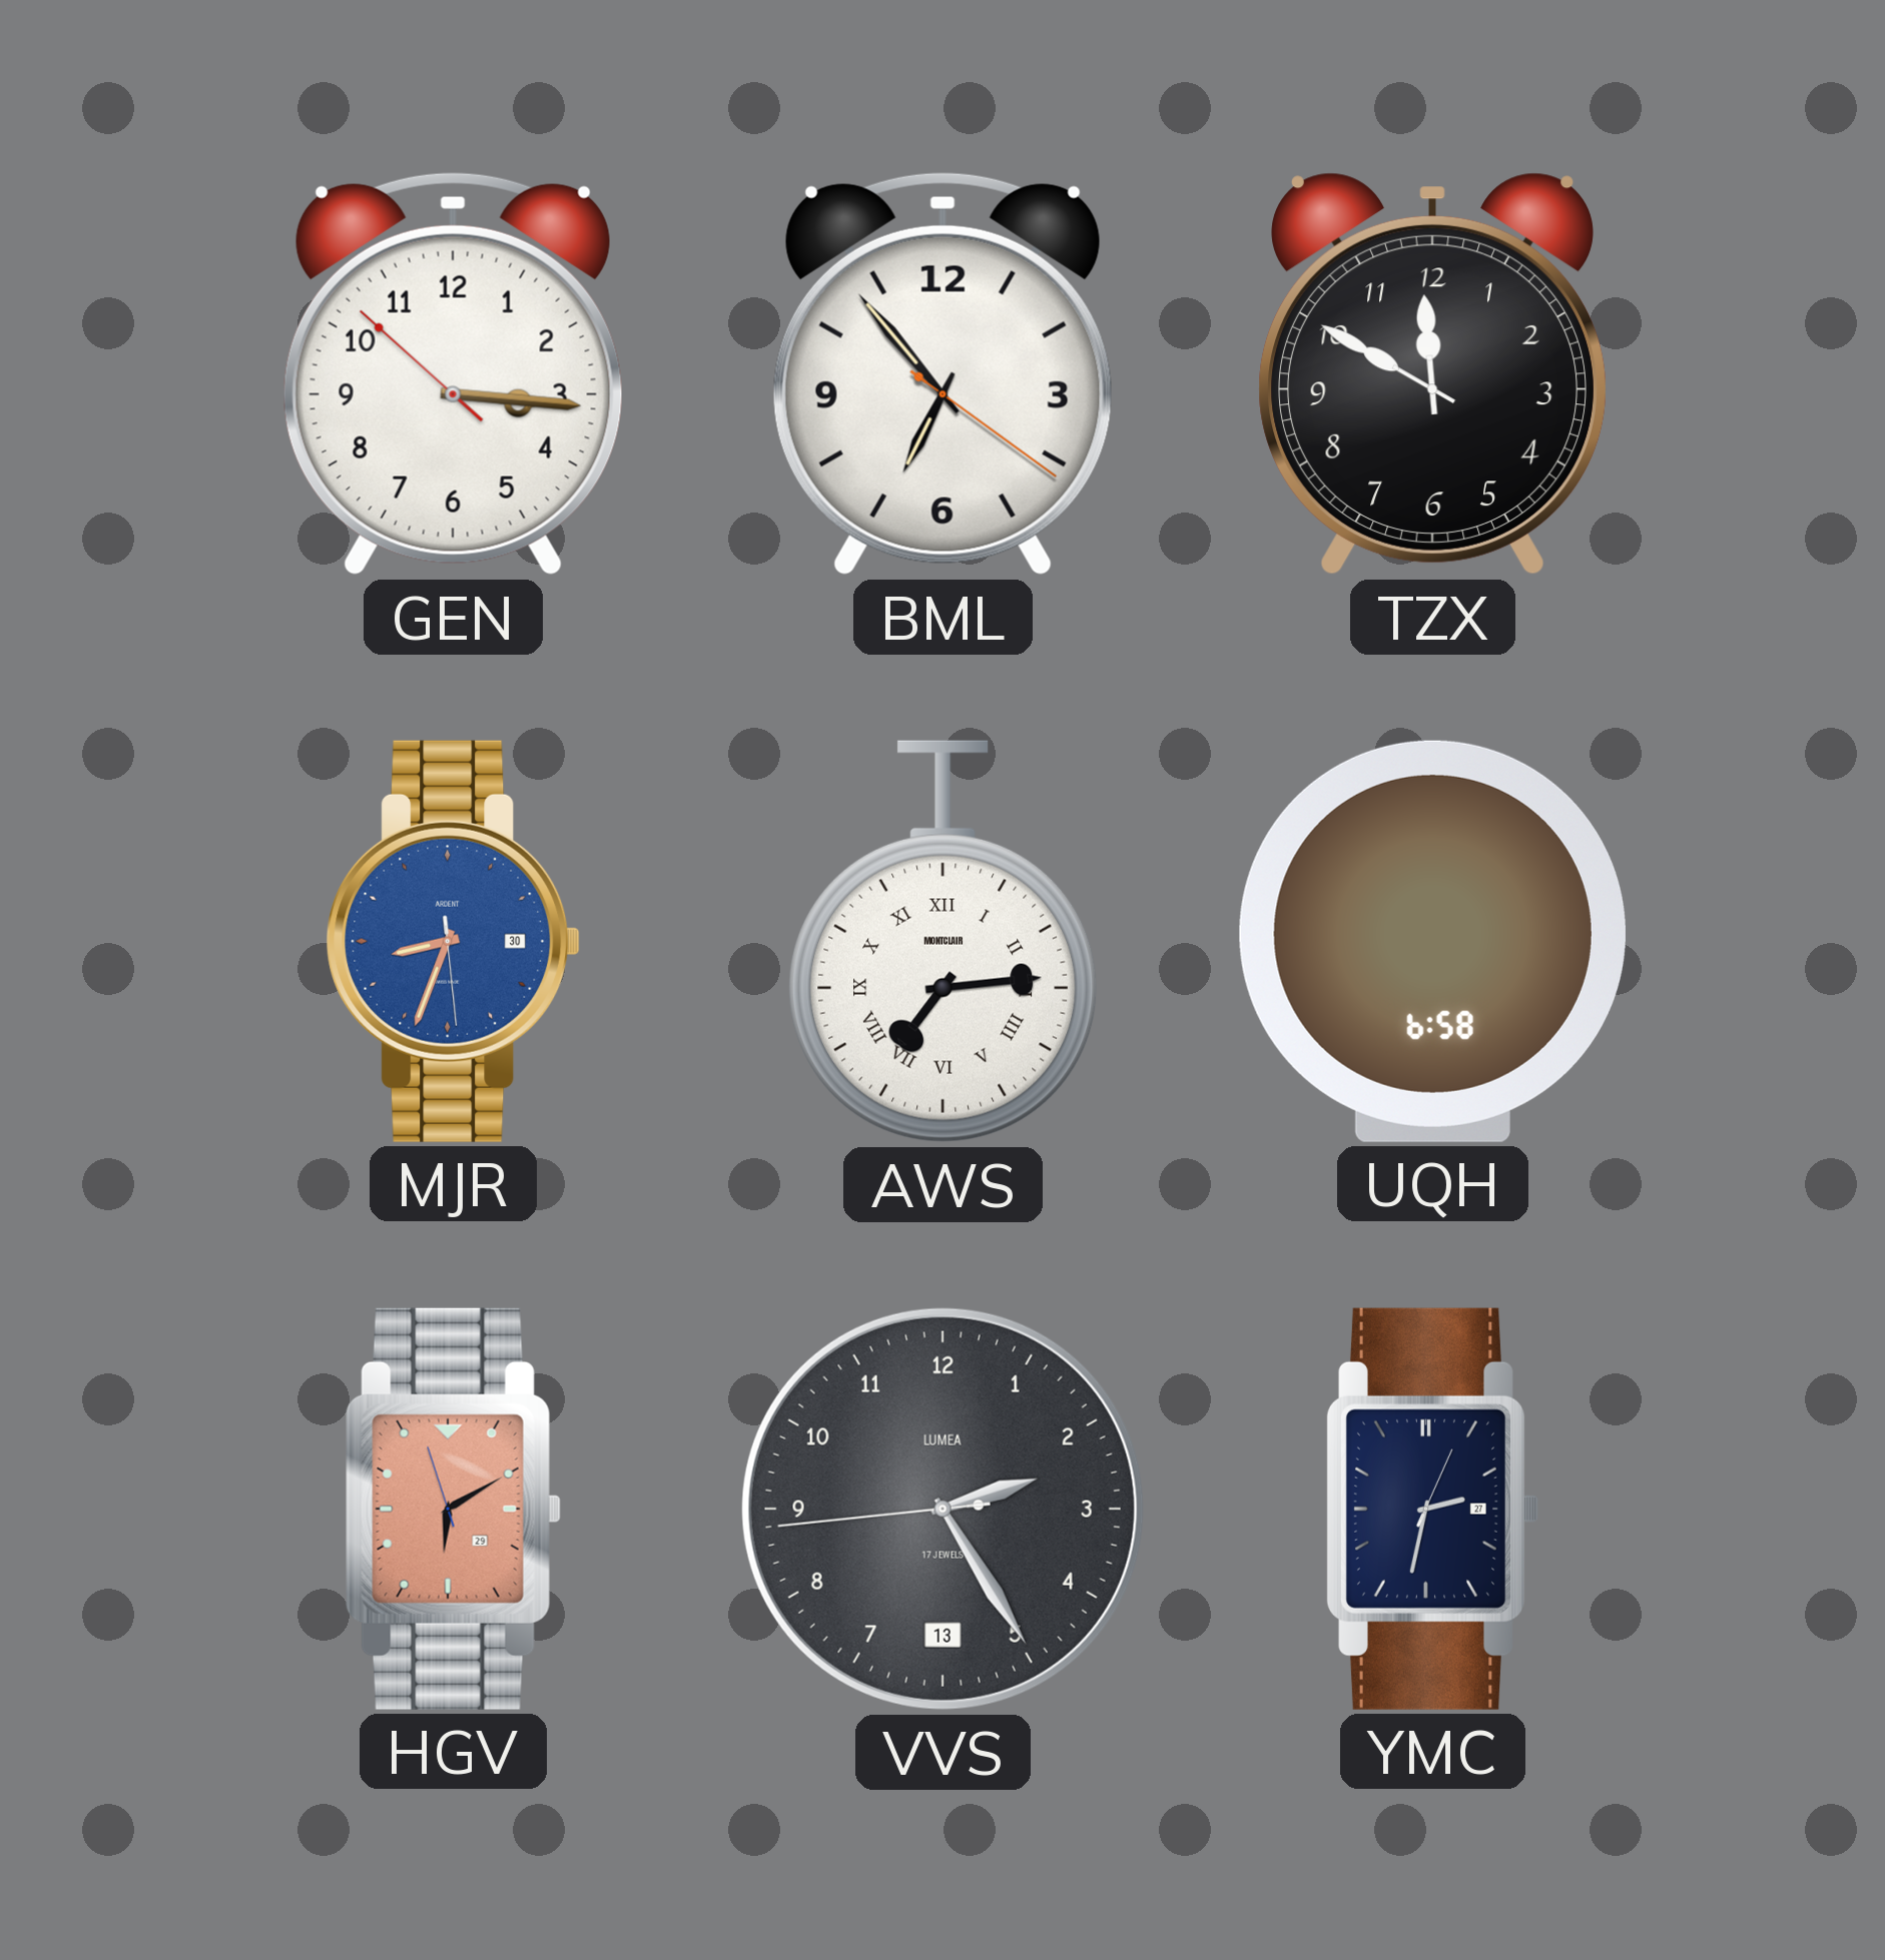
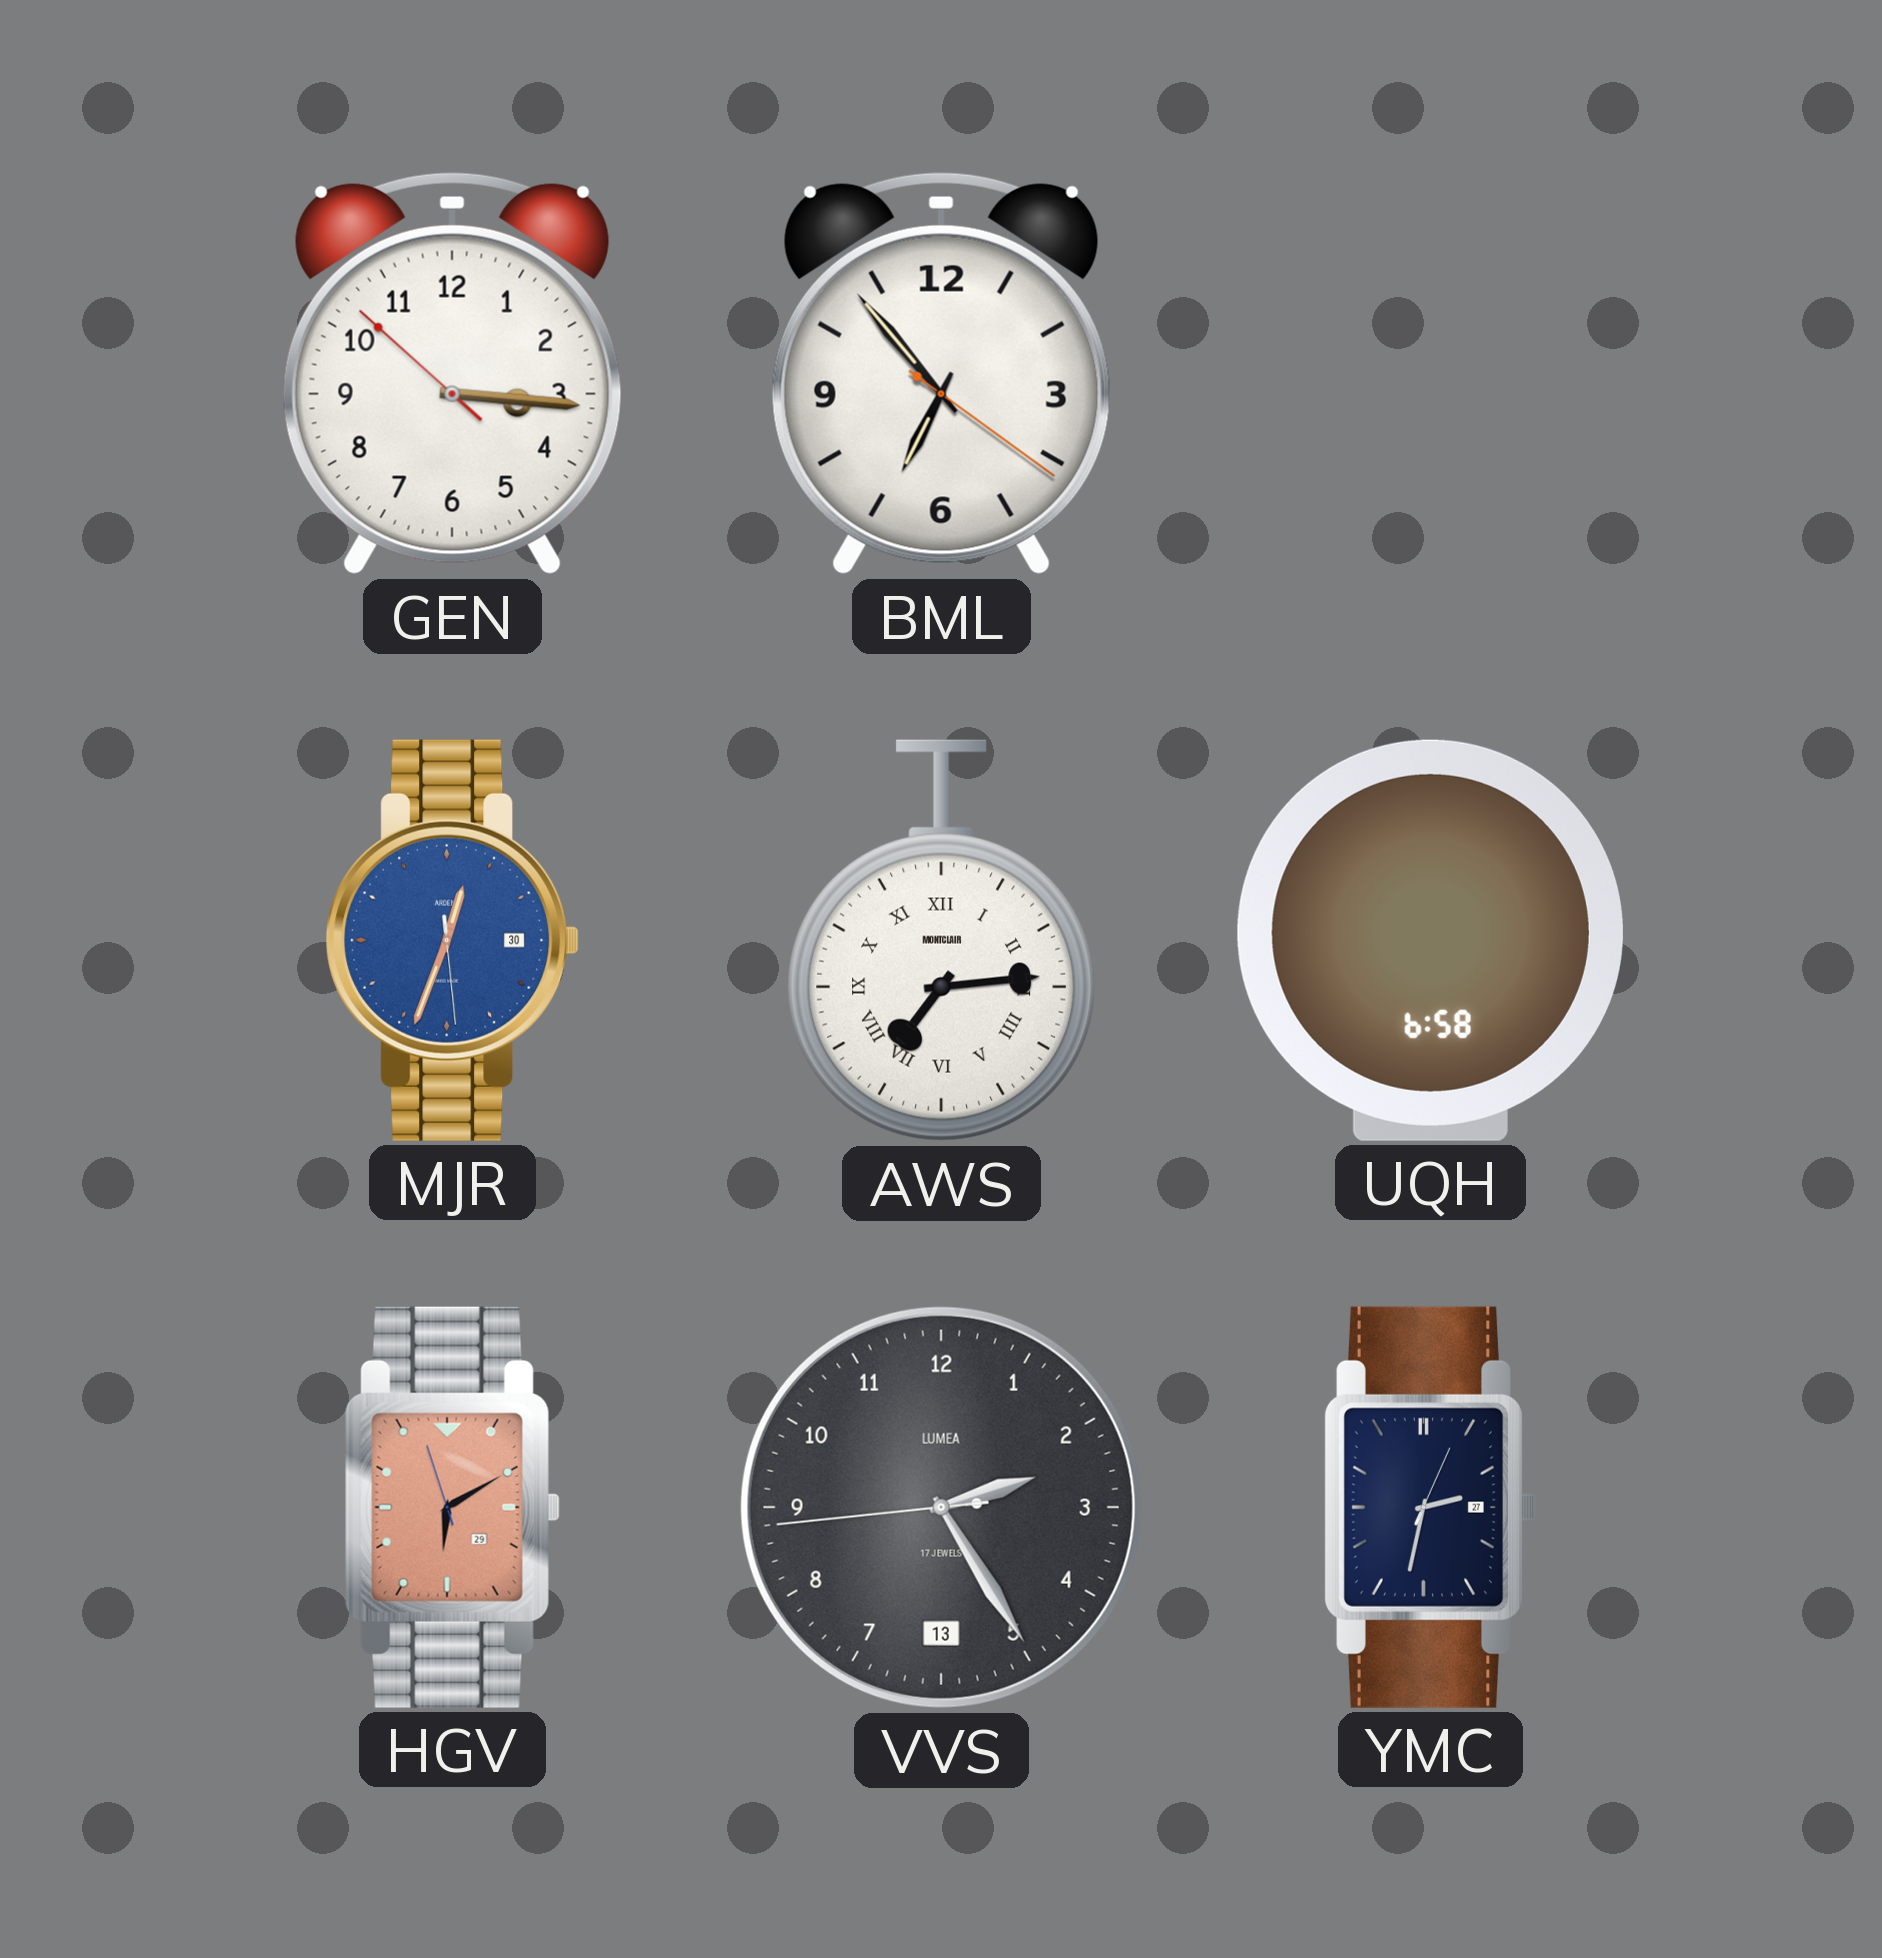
TZX: 11:50 -> none (1432, 374)
MJR: 8:33 -> 12:33 (453, 940)
